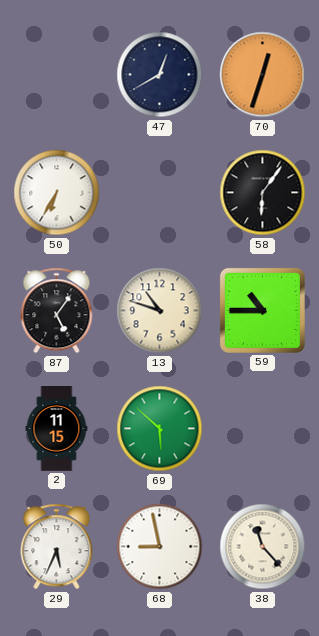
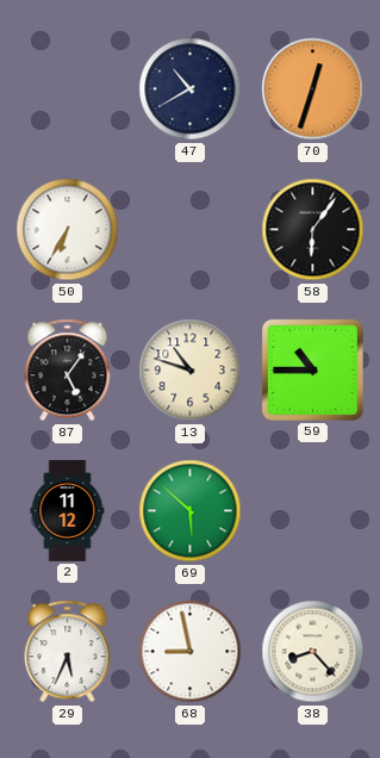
47: 12:40 -> 10:40 (191, 89)
2: 11:15 -> 11:12 (68, 511)
38: 11:23 -> 8:23 (313, 652)
